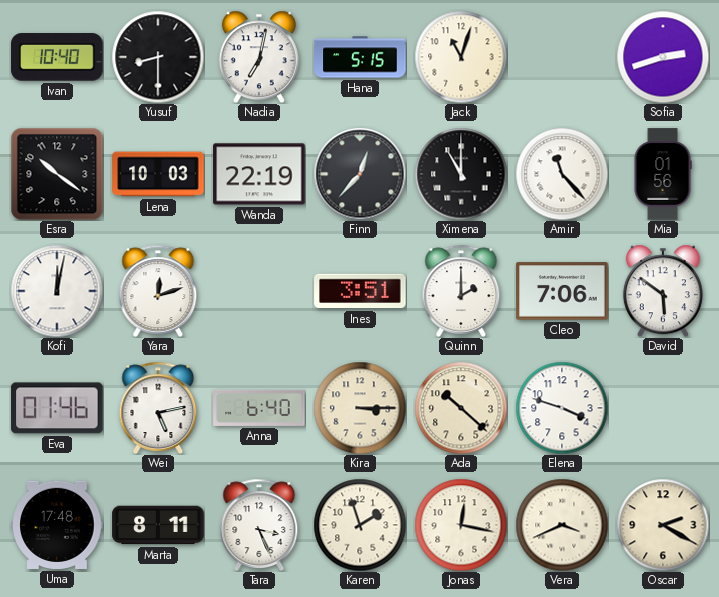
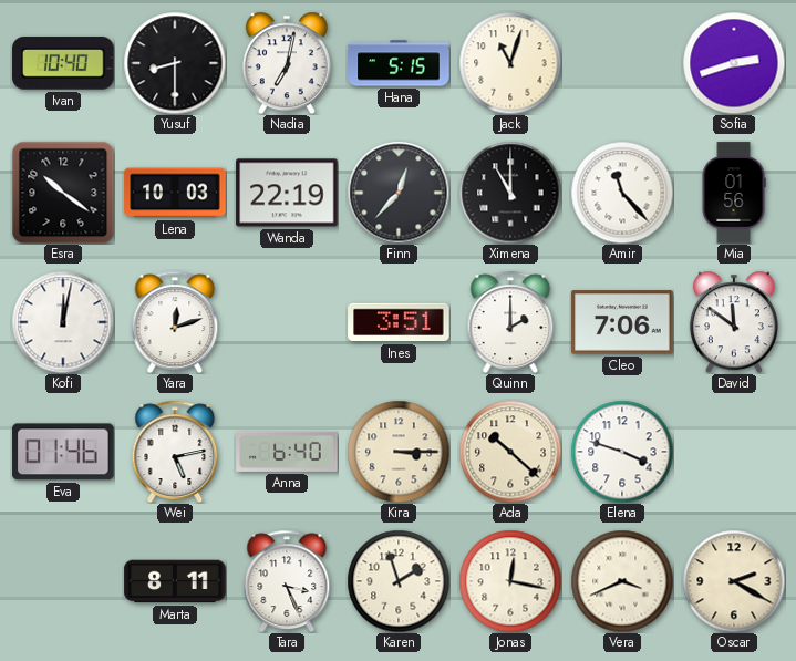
David: 5:51 -> 11:51 (734, 322)
Uma: 17:48 -> none (57, 525)
